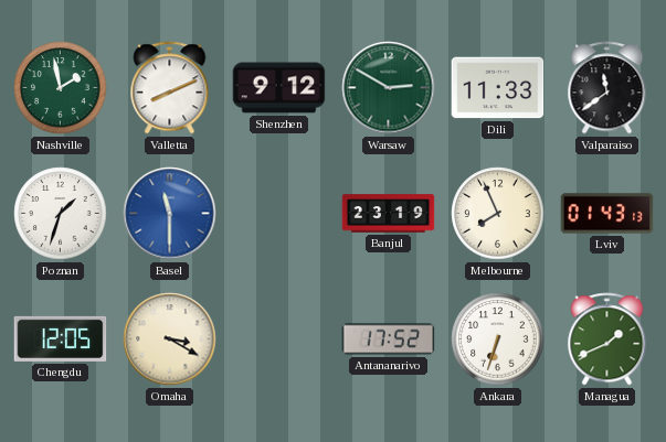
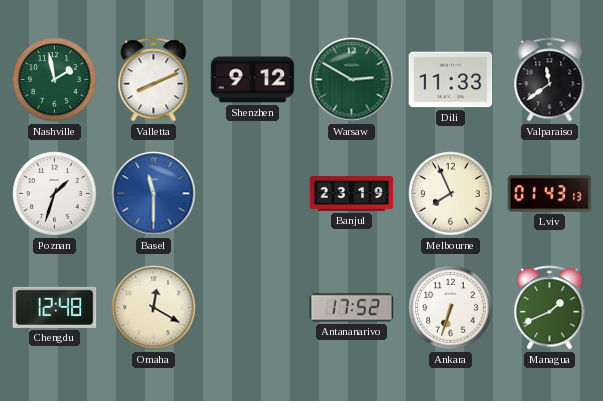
Chengdu: 12:05 -> 12:48 (55, 307)
Omaha: 3:20 -> 12:20 (154, 308)
